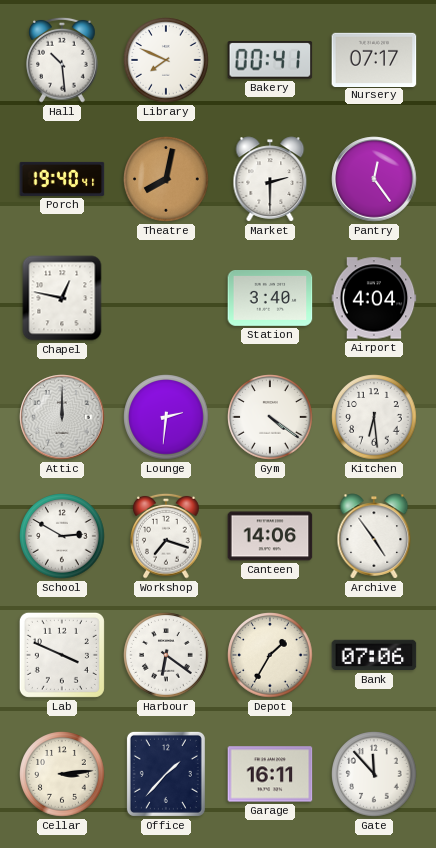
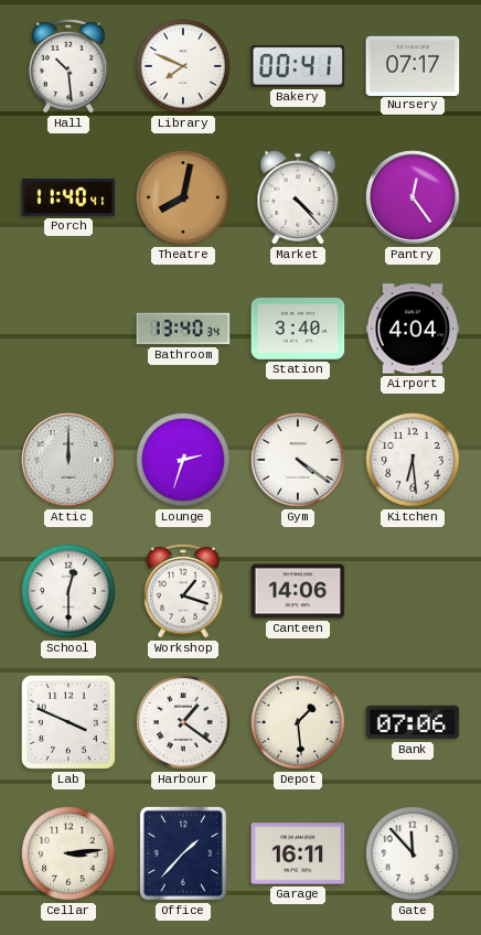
Porch: 19:40 -> 11:40 (68, 197)
Market: 2:30 -> 4:23 (298, 197)
Chapel: 12:47 -> none (62, 298)
Bathroom: none -> 13:40 (183, 329)
Lounge: 2:31 -> 2:33 (183, 460)
School: 2:50 -> 12:30 (68, 591)
Workshop: 7:18 -> 1:18 (183, 591)
Archive: 4:54 -> none (374, 536)
Harbour: 6:21 -> 1:21 (183, 722)
Depot: 1:35 -> 1:29 (298, 722)
